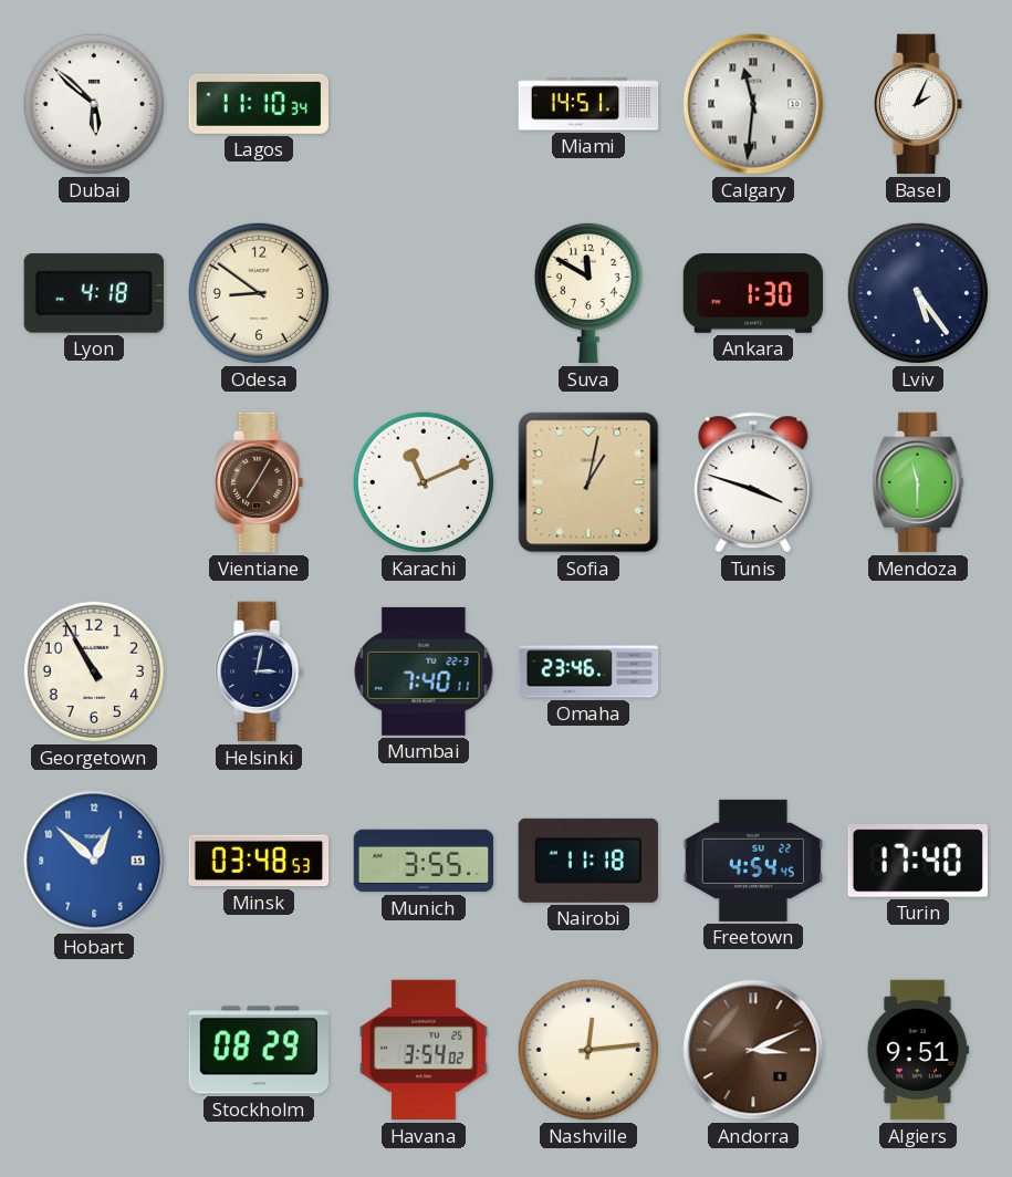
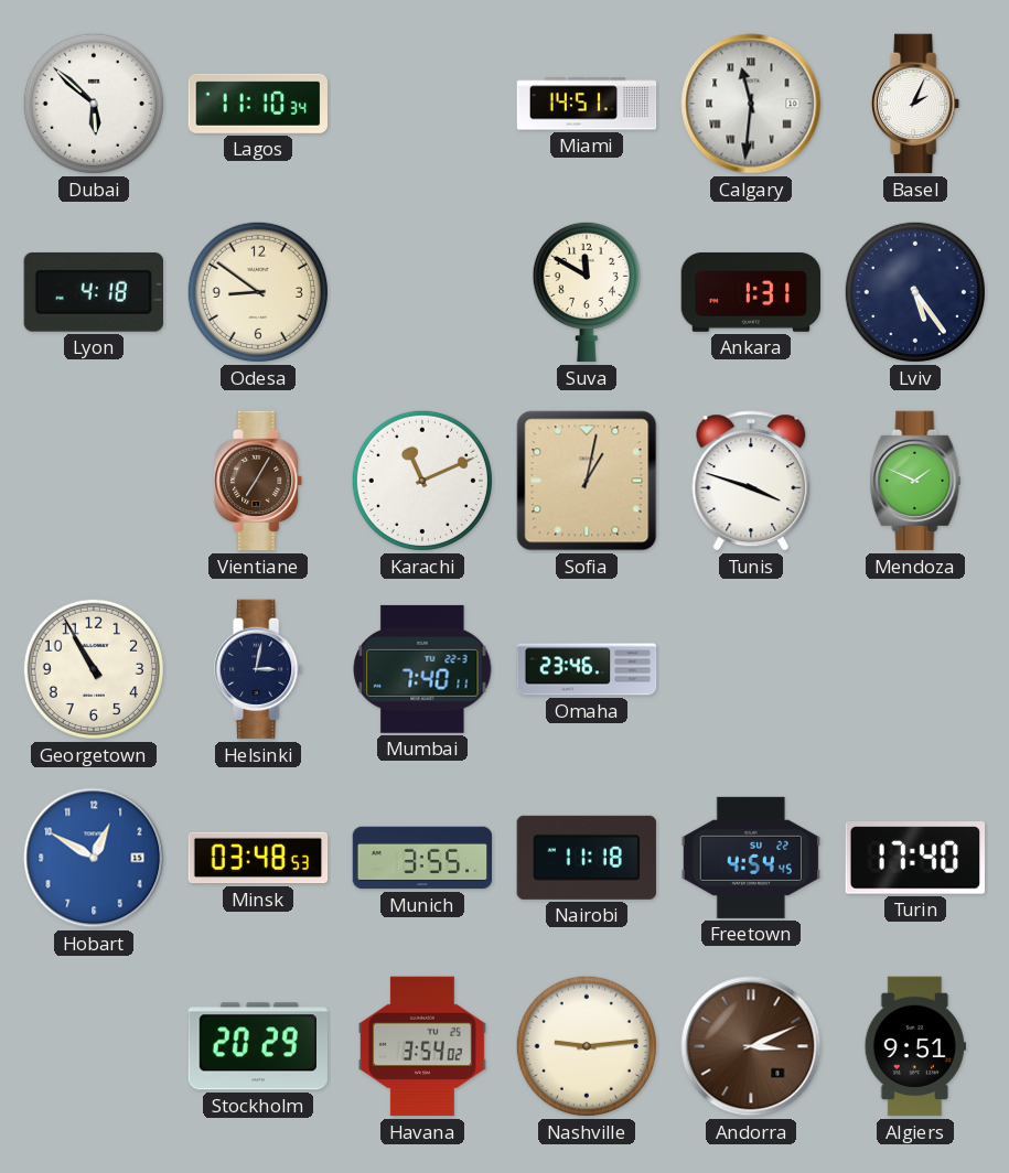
Ankara: 1:30 -> 1:31 (751, 292)
Mendoza: 11:30 -> 1:49 (915, 481)
Hobart: 12:52 -> 12:50 (94, 858)
Stockholm: 08:29 -> 20:29 (257, 1046)
Nashville: 12:14 -> 9:14 (587, 1046)
